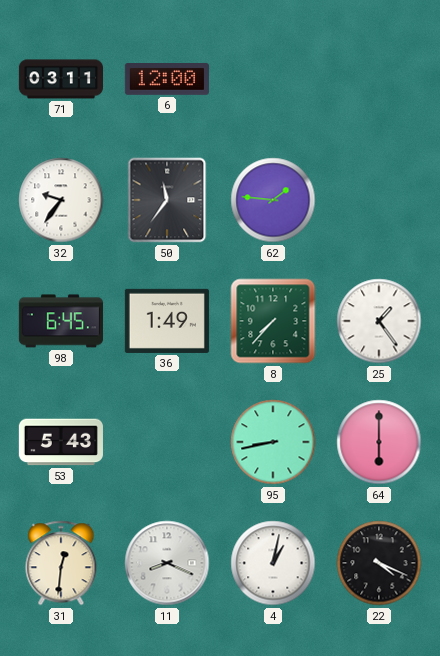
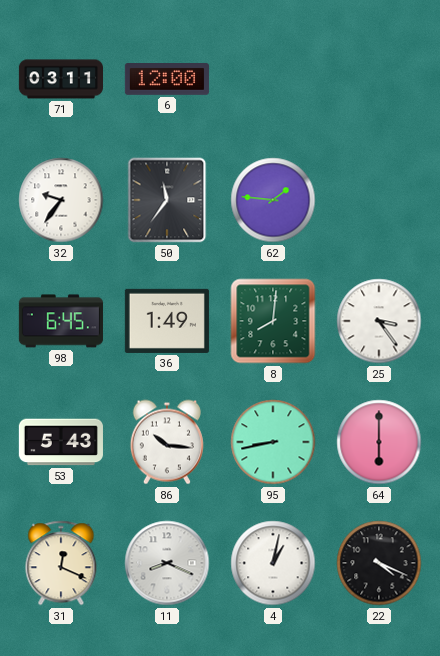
8: 7:37 -> 8:01 (273, 321)
25: 1:24 -> 3:24 (379, 321)
86: none -> 10:16 (167, 442)
31: 12:31 -> 12:19 (61, 563)
